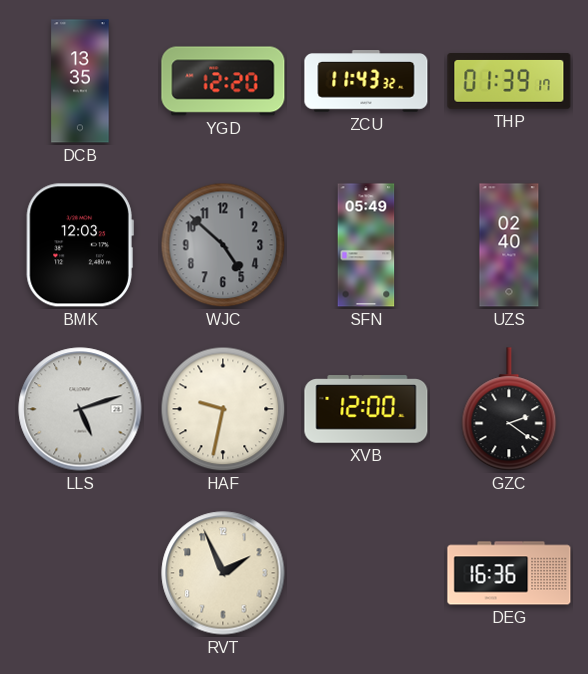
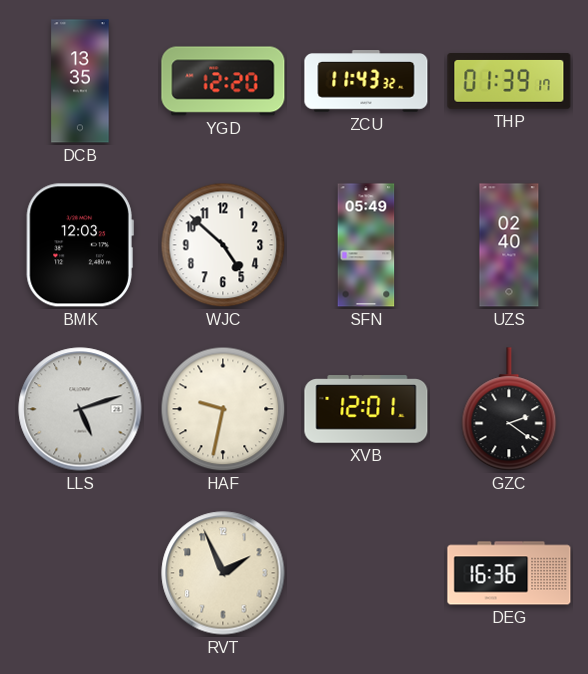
WJC dial: grey -> white (223, 245)
XVB: 12:00 -> 12:01 (366, 409)
